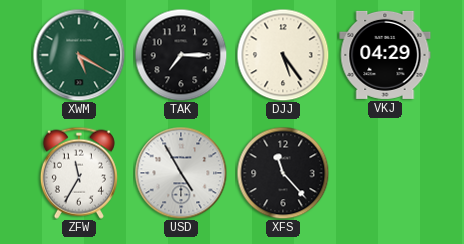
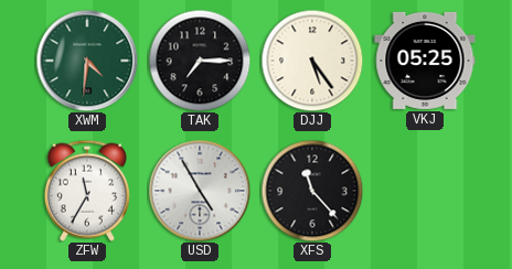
XWM: 5:20 -> 4:31 (87, 61)
VKJ: 04:29 -> 05:25 (425, 61)
